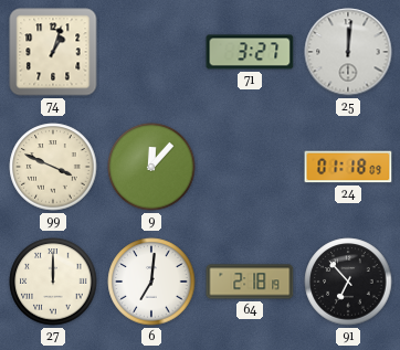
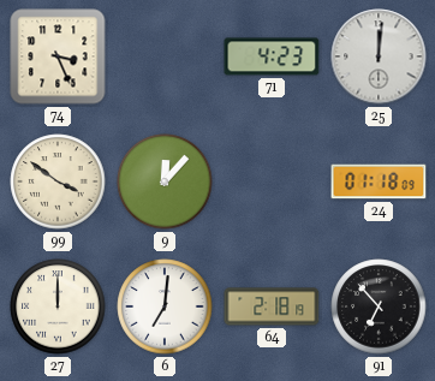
74: 1:03 -> 3:26 (58, 56)
71: 3:27 -> 4:23 (272, 56)
99: 3:49 -> 3:51 (58, 181)
